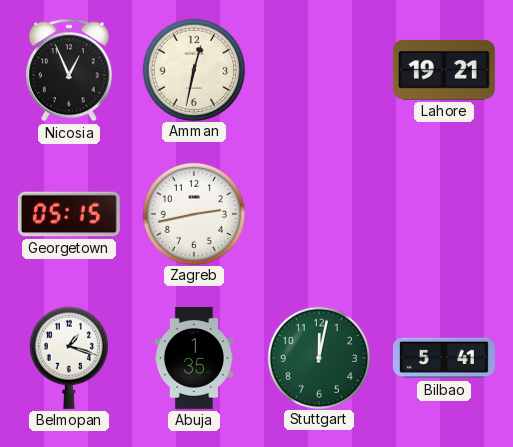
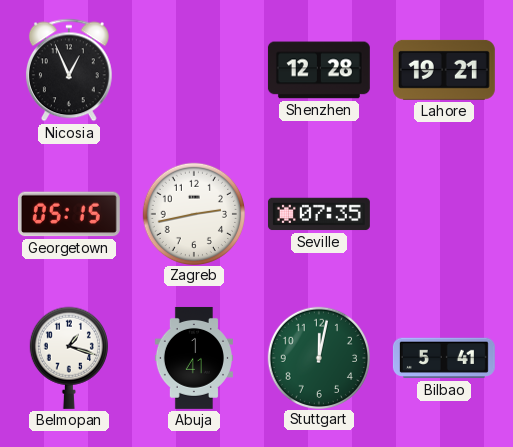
Amman: 12:32 -> none (193, 69)
Shenzhen: none -> 12:28 (319, 70)
Seville: none -> 07:35 (319, 214)
Abuja: 1:35 -> 1:41 (194, 358)
